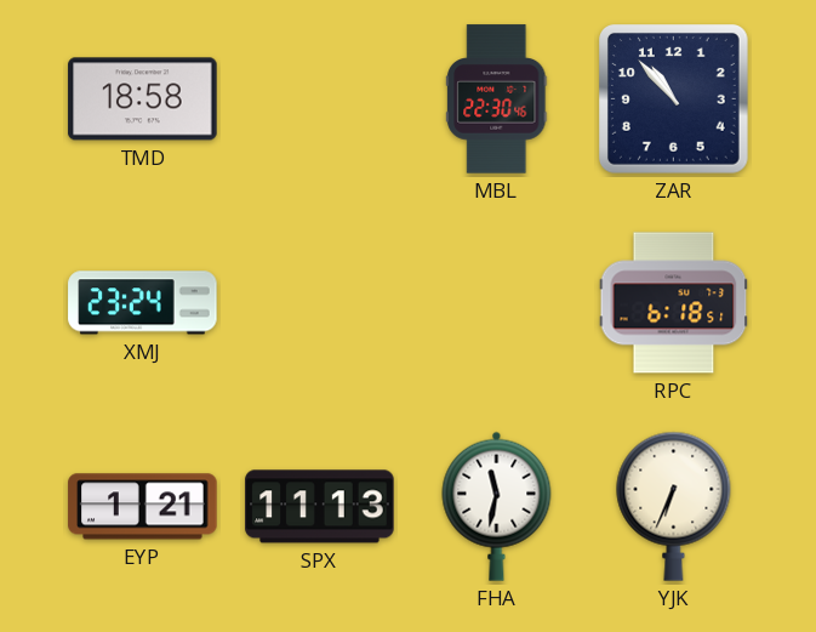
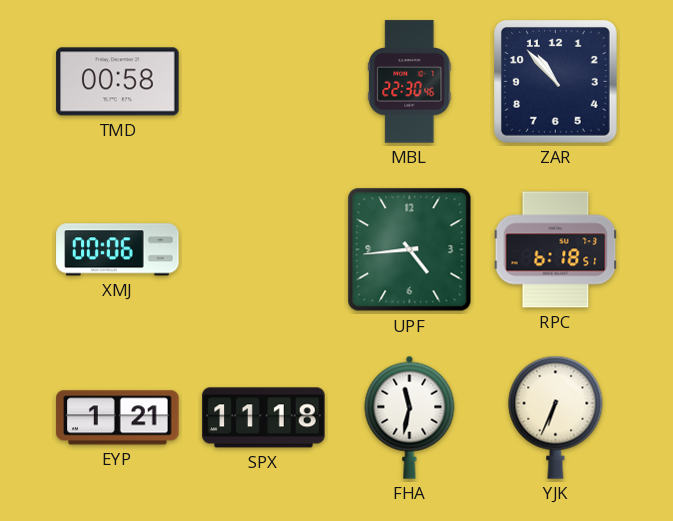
TMD: 18:58 -> 00:58 (118, 82)
XMJ: 23:24 -> 00:06 (118, 250)
UPF: none -> 4:44 (410, 250)
SPX: 11:13 -> 11:18 (264, 418)
